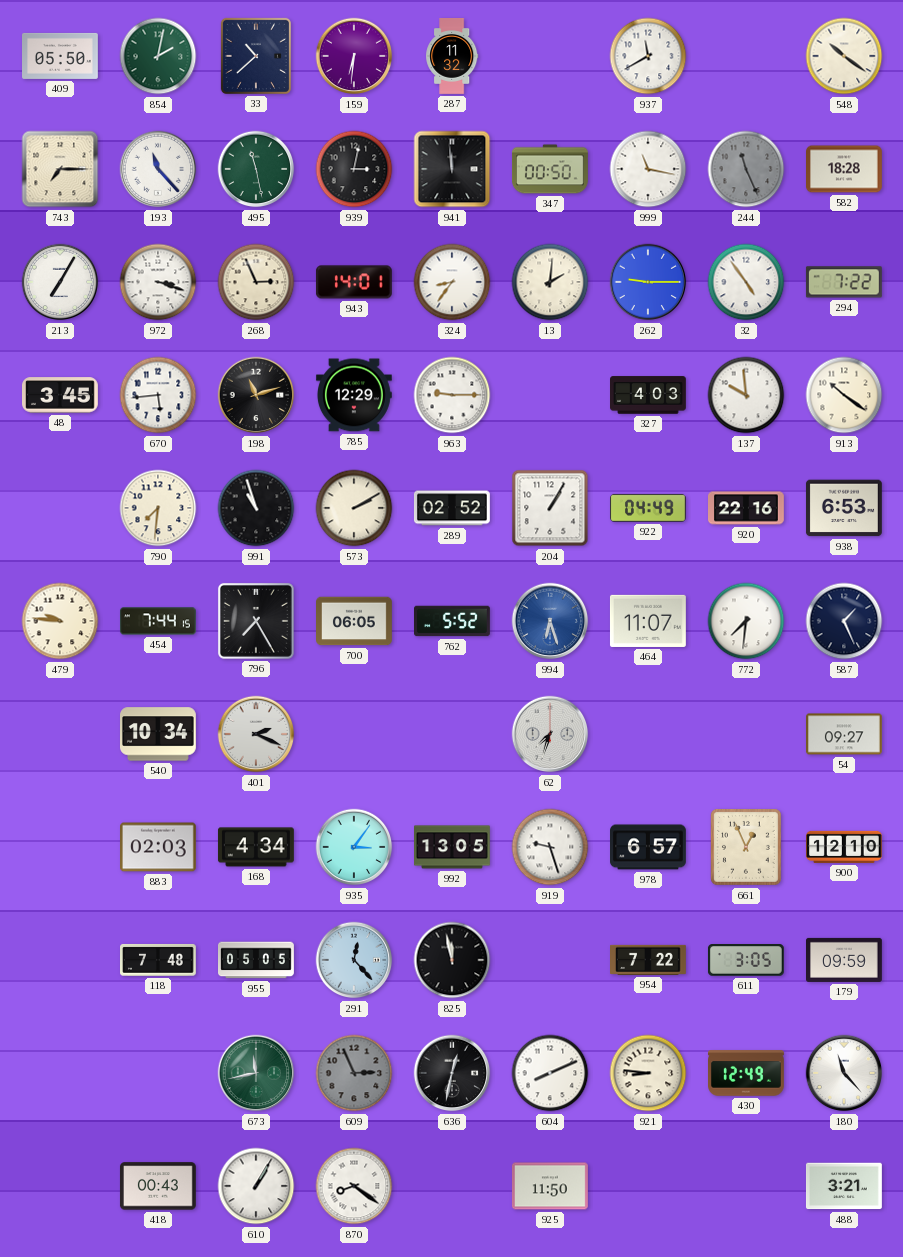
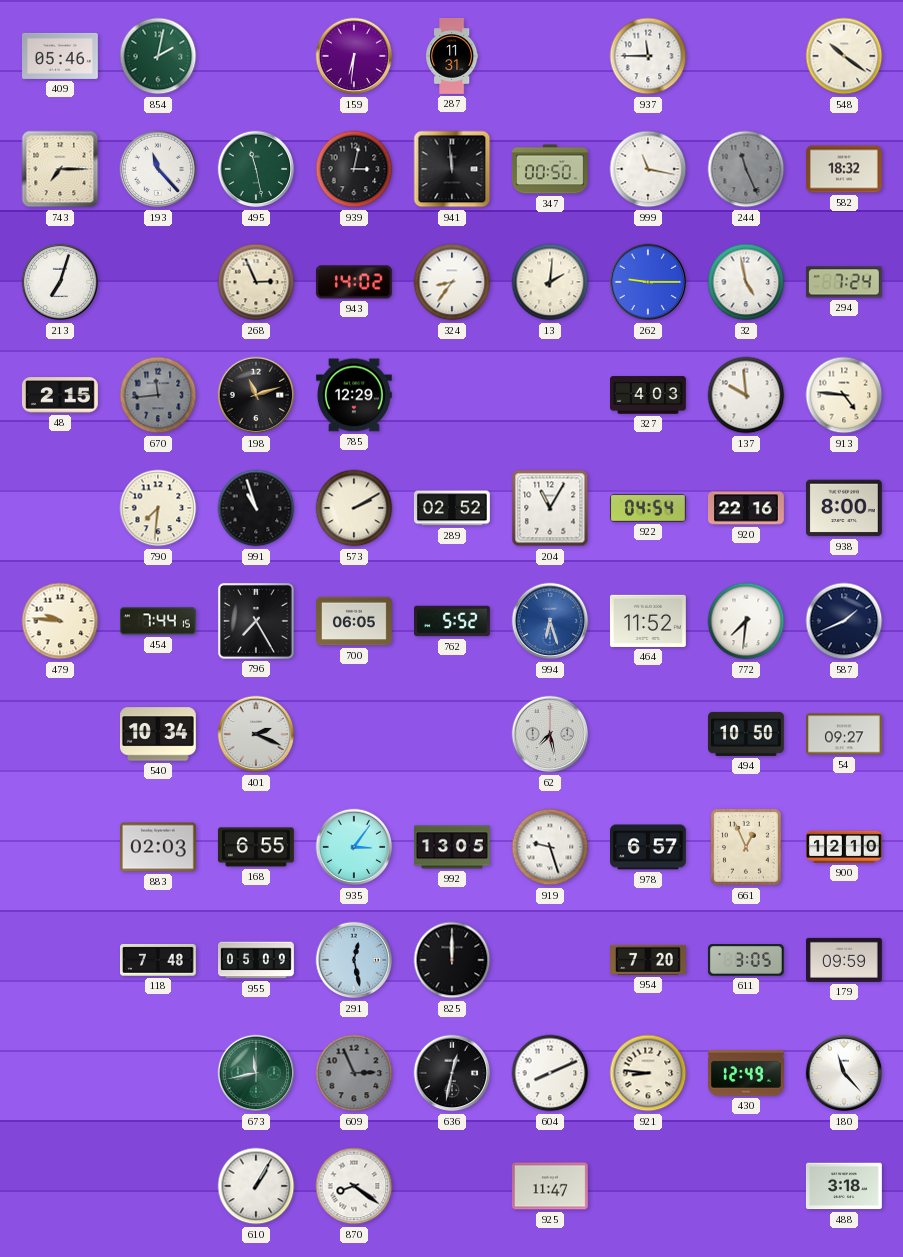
409: 05:50 -> 05:46 (61, 56)
33: 10:38 -> none (256, 56)
287: 11:32 -> 11:31 (452, 57)
937: 11:40 -> 11:45 (648, 56)
582: 18:28 -> 18:32 (845, 169)
213: 7:05 -> 7:03 (60, 282)
972: 3:18 -> none (158, 282)
943: 14:01 -> 14:02 (354, 282)
32: 4:54 -> 4:58 (746, 282)
294: 7:22 -> 7:24 (844, 282)
48: 3:45 -> 2:15 (61, 395)
670: 5:44 -> 11:44 (158, 395)
670 dial: white -> grey (158, 395)
963: 9:15 -> none (452, 395)
913: 10:21 -> 4:46 (844, 395)
204: 1:05 -> 11:05 (550, 508)
922: 04:49 -> 04:54 (649, 508)
938: 6:53 -> 8:00 (844, 508)
464: 11:07 -> 11:52 (648, 621)
587: 1:26 -> 1:41 (844, 621)
62: 7:33 -> 7:28 (550, 734)
494: none -> 10:50 (746, 734)
168: 4:34 -> 6:55 (256, 847)
955: 05:05 -> 05:09 (257, 960)
291: 12:23 -> 12:28 (354, 960)
825: 11:58 -> 12:00 (452, 960)
954: 7:22 -> 7:20 (649, 960)
418: 00:43 -> none (158, 1186)
925: 11:50 -> 11:47 (550, 1186)
488: 3:21 -> 3:18 (844, 1186)
